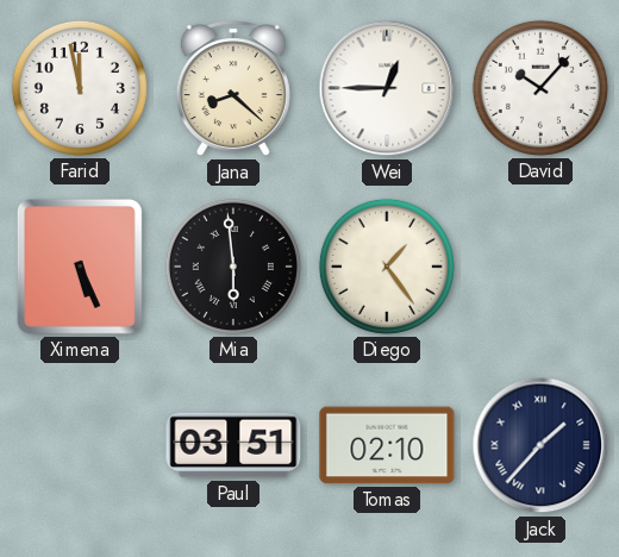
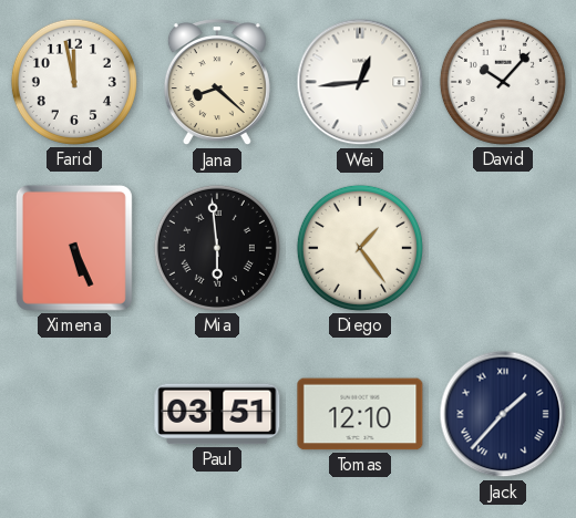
Wei: 12:45 -> 12:44 (360, 82)
Tomas: 02:10 -> 12:10 (360, 414)
